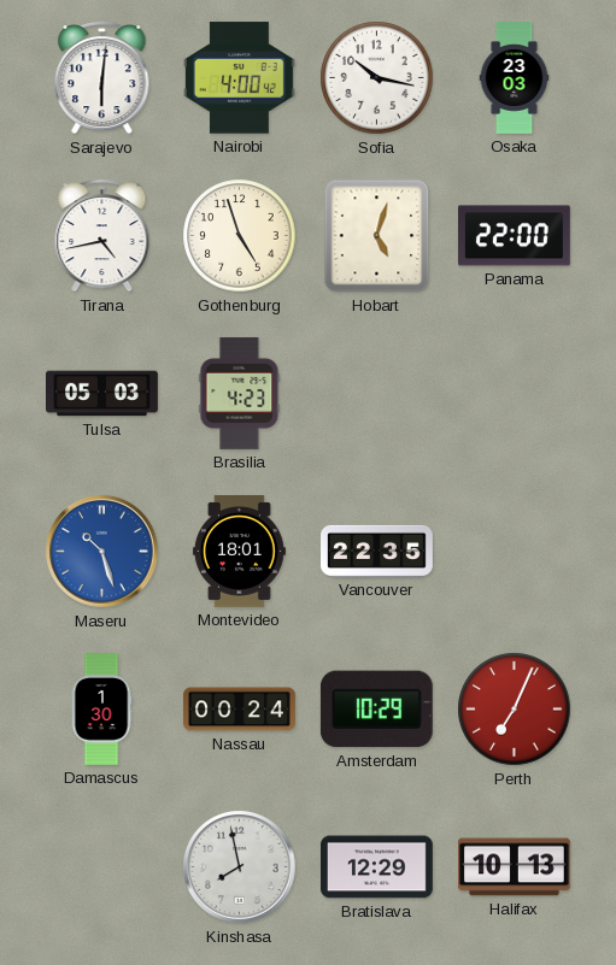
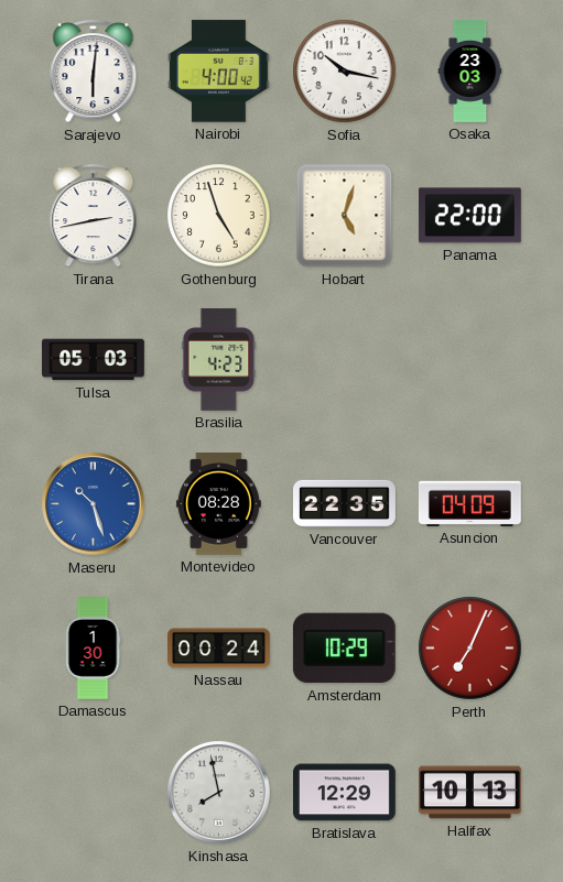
Tirana: 4:43 -> 2:43 (94, 215)
Montevideo: 18:01 -> 08:28 (218, 503)
Asuncion: none -> 04:09 (469, 503)
